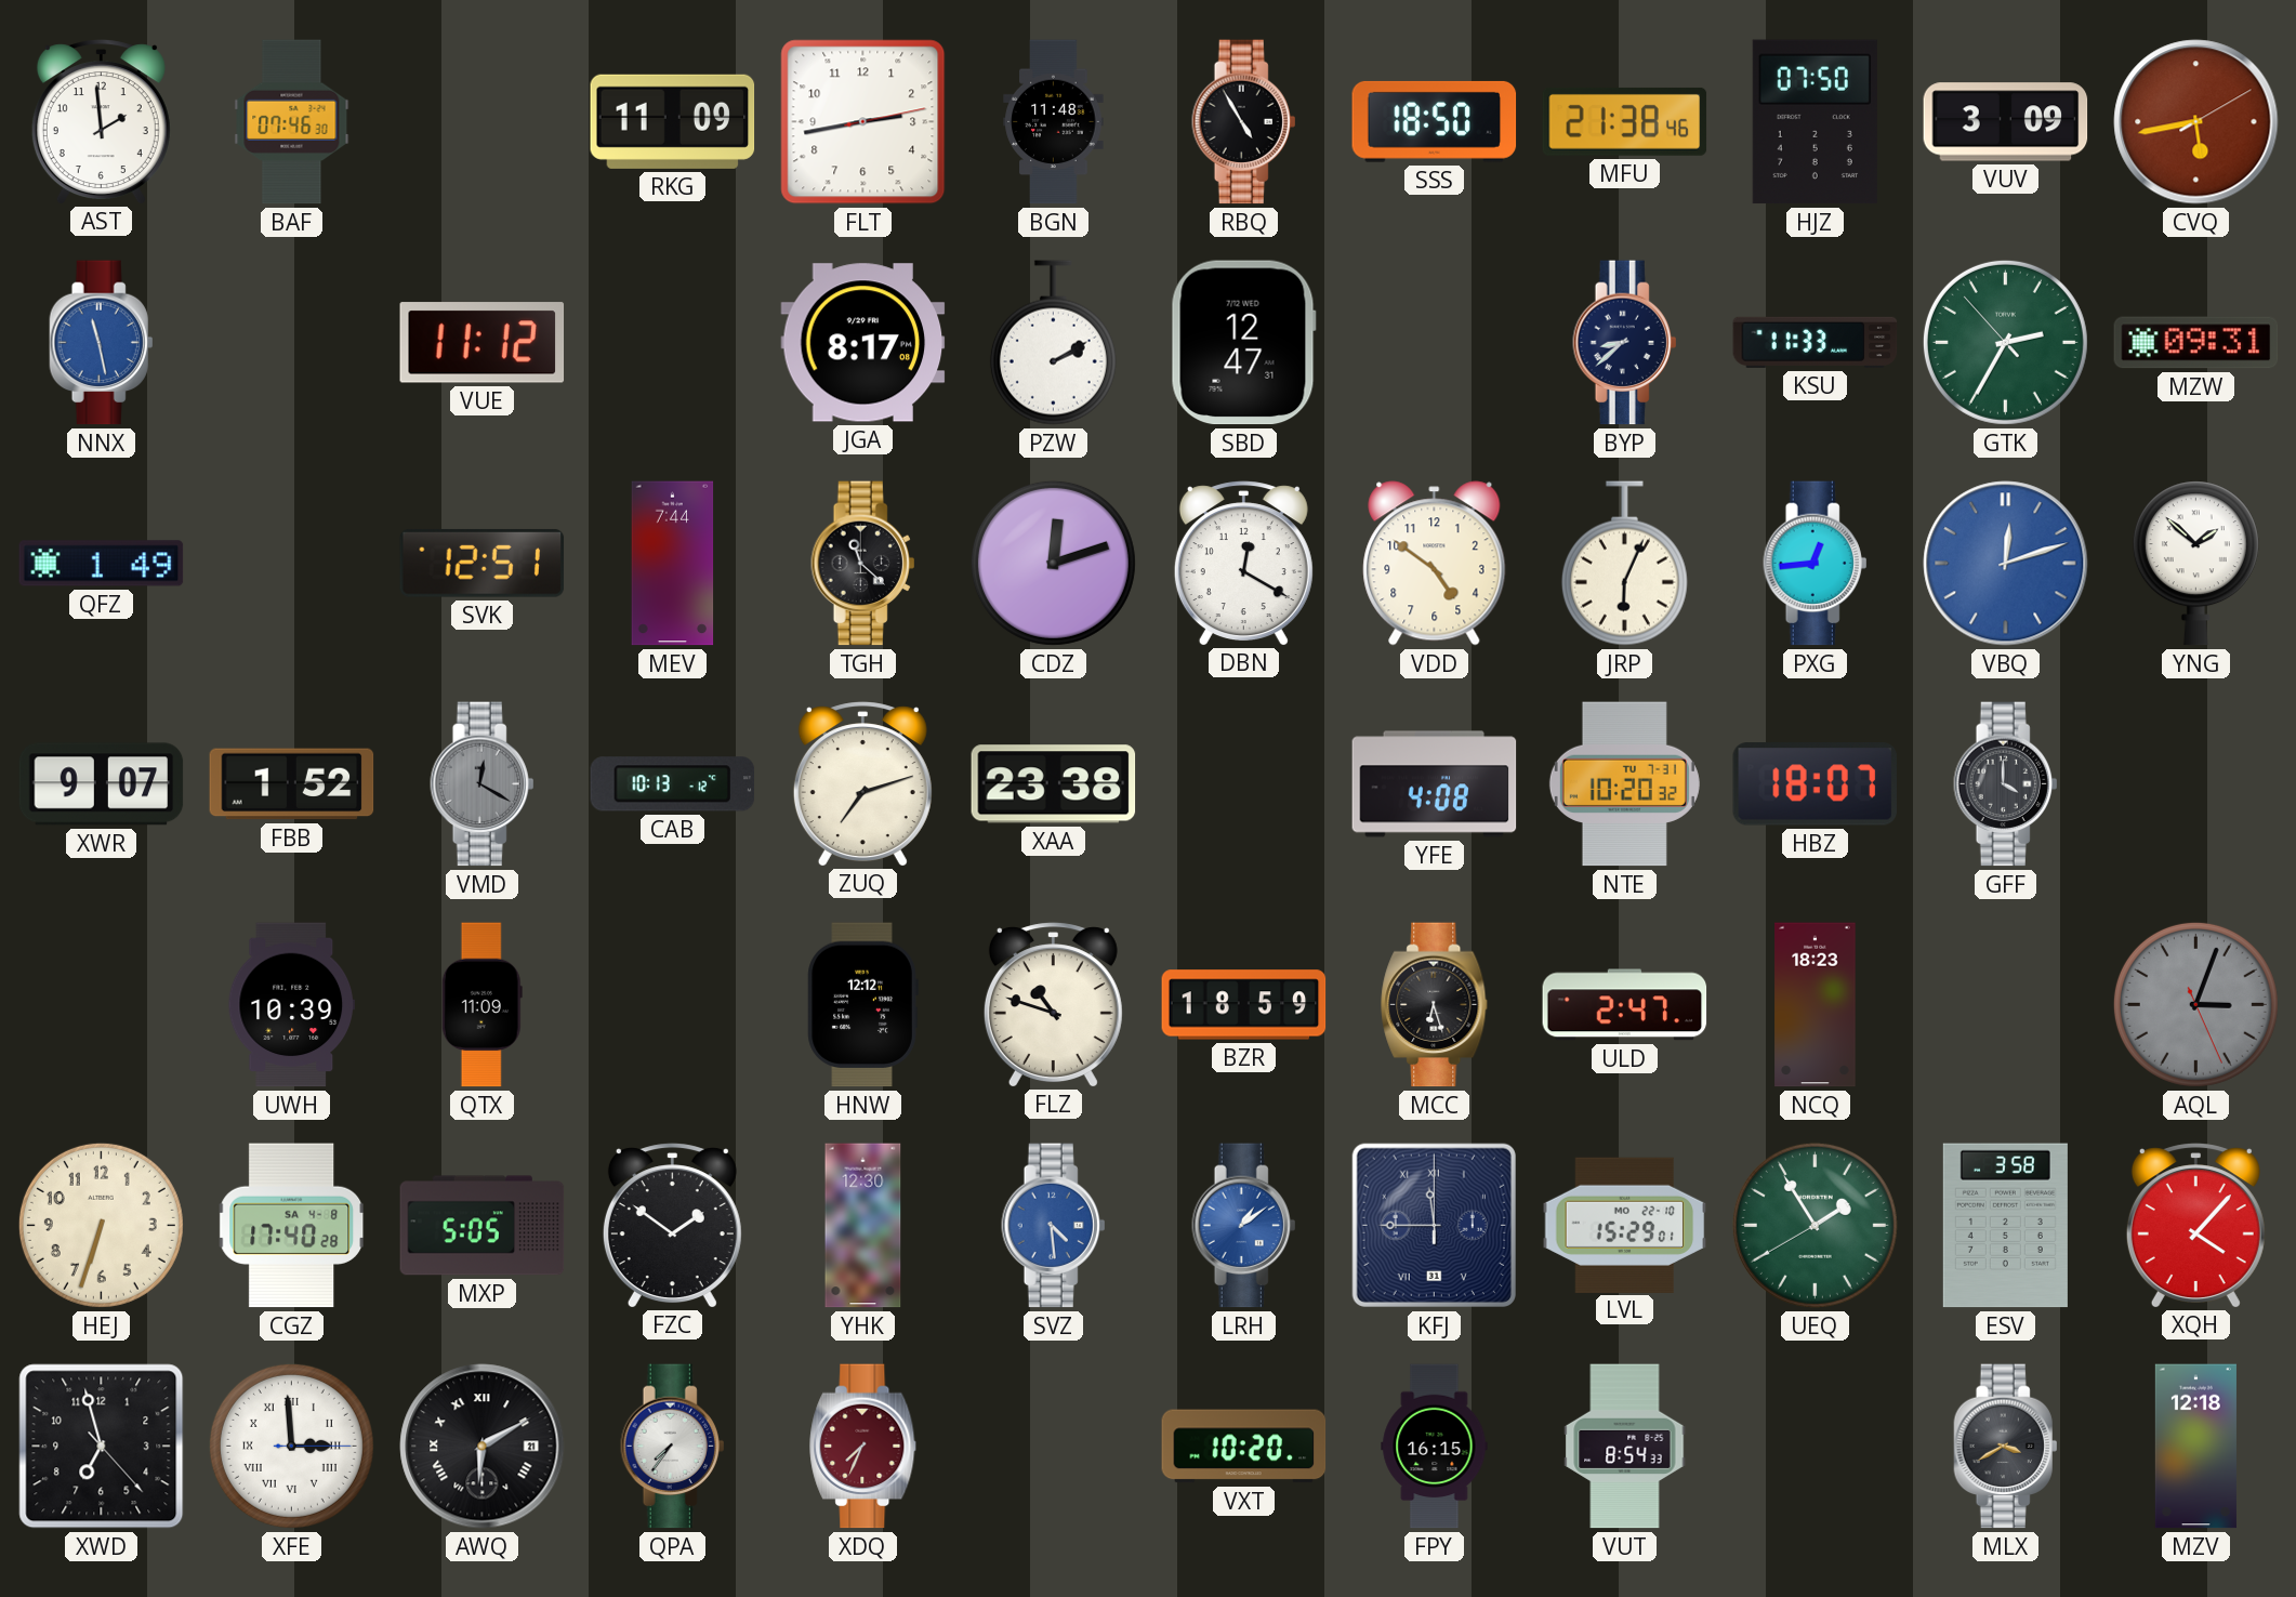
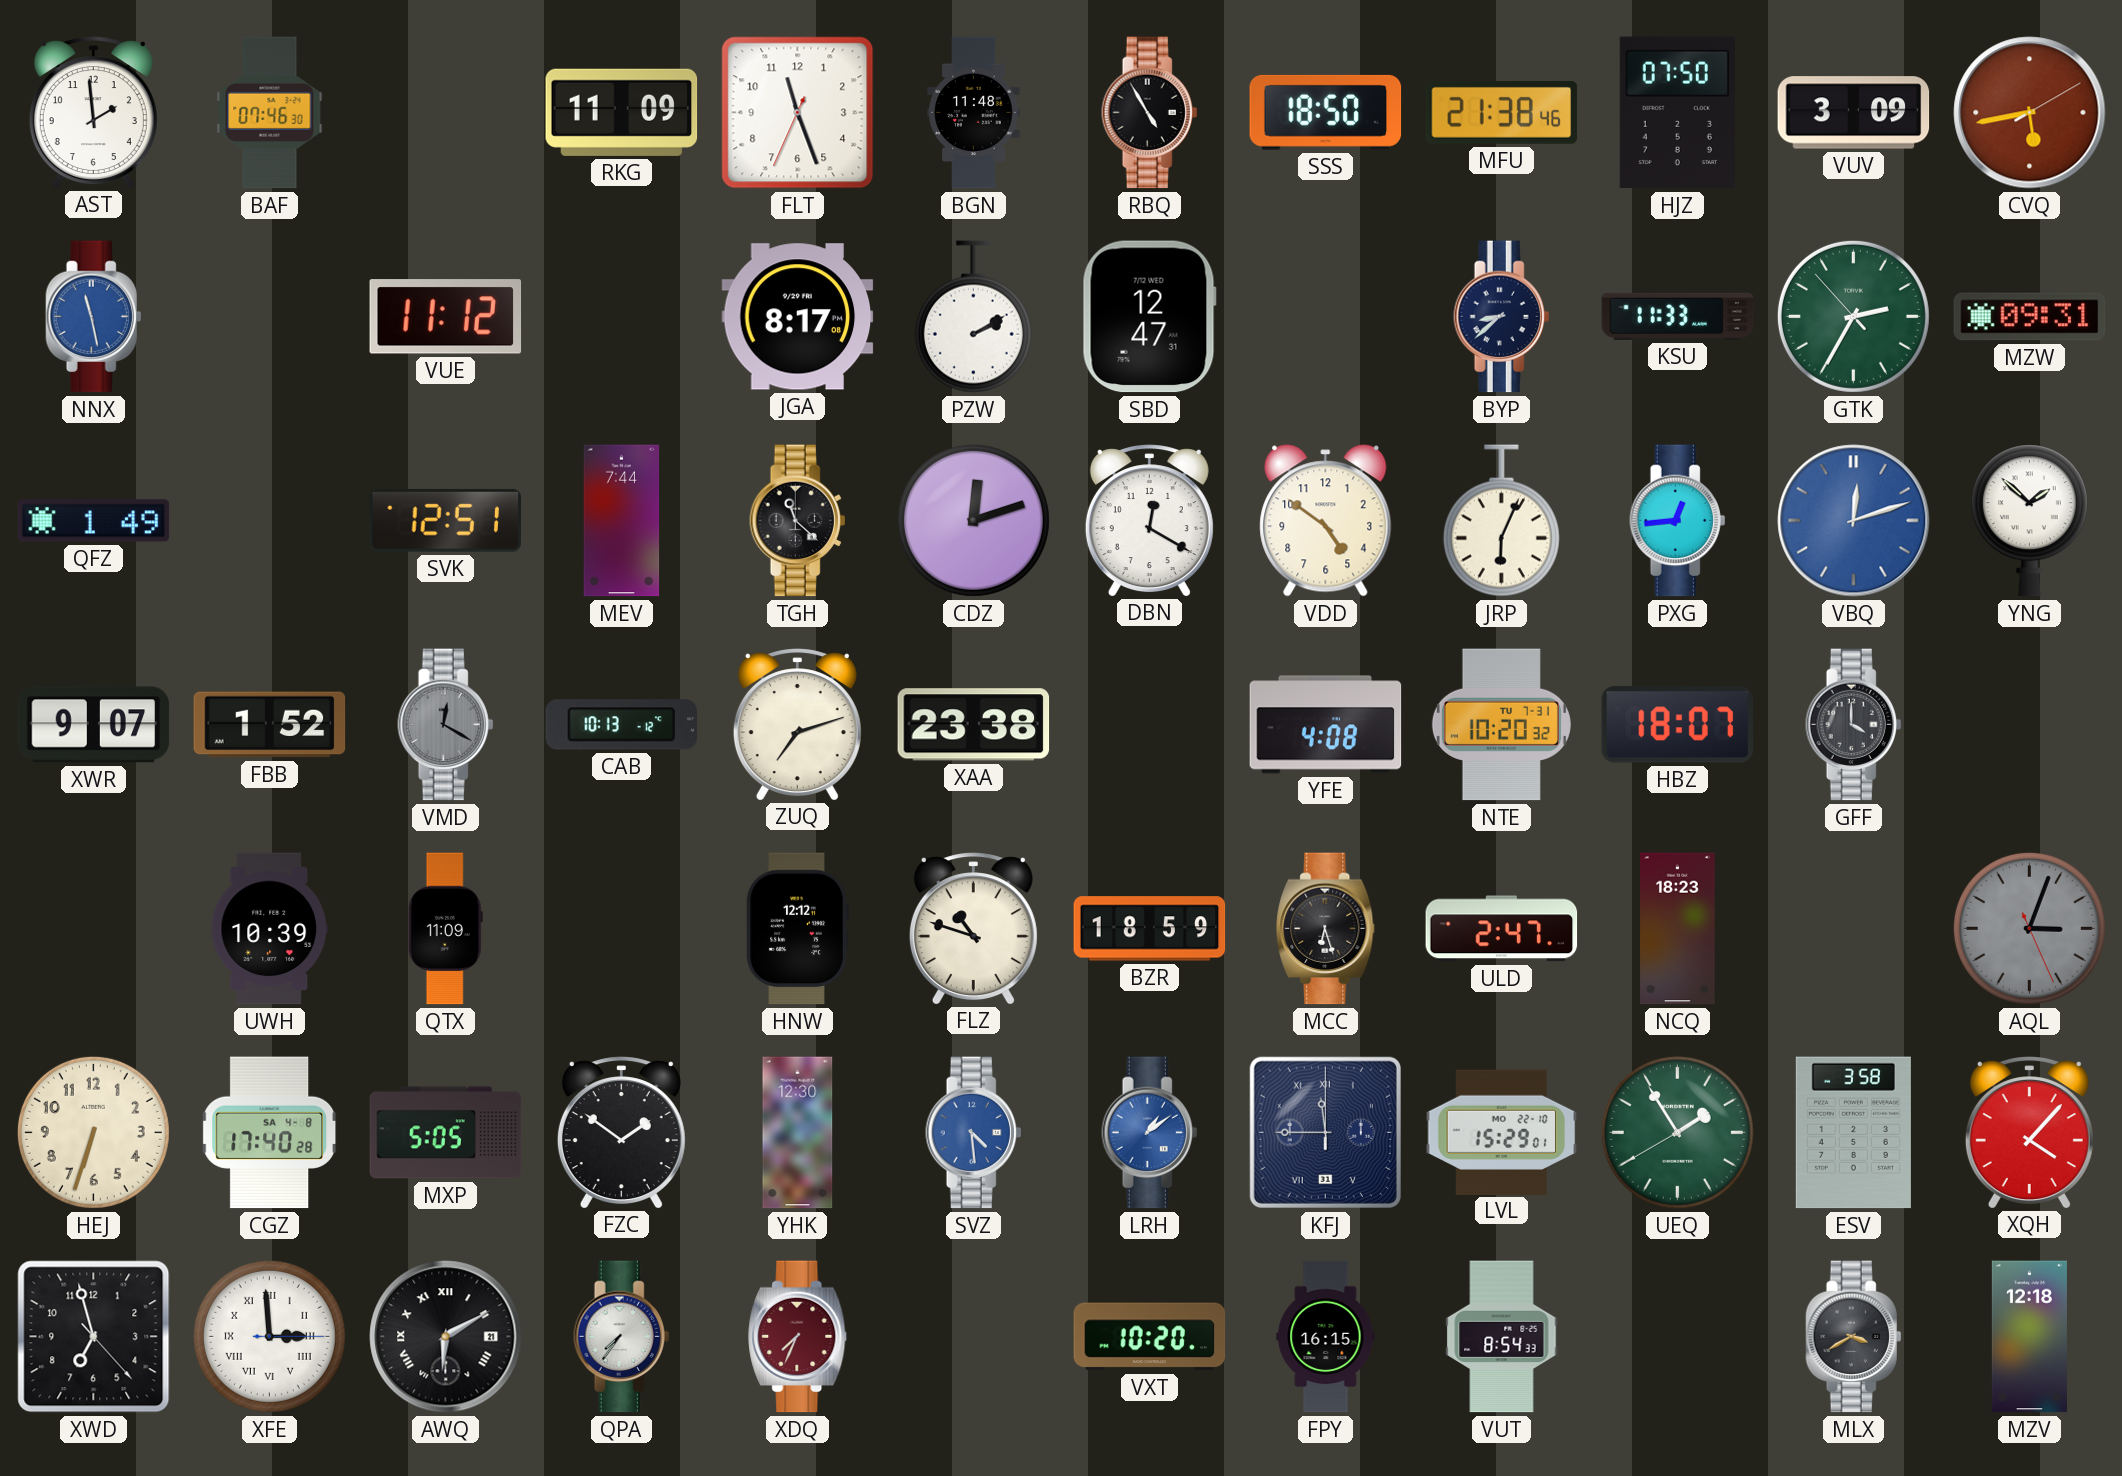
FLT: 2:43 -> 11:26 (798, 113)
